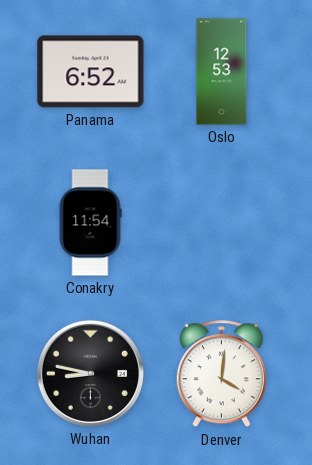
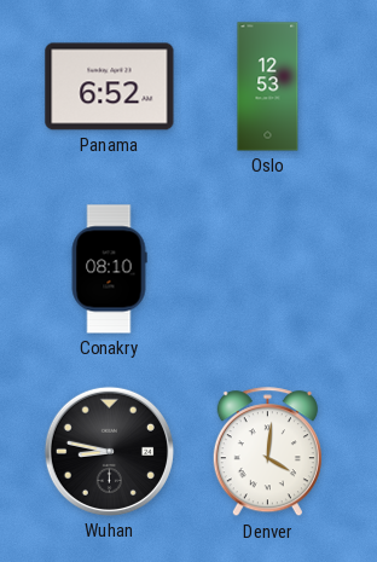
Conakry: 11:54 -> 08:10 (109, 270)
